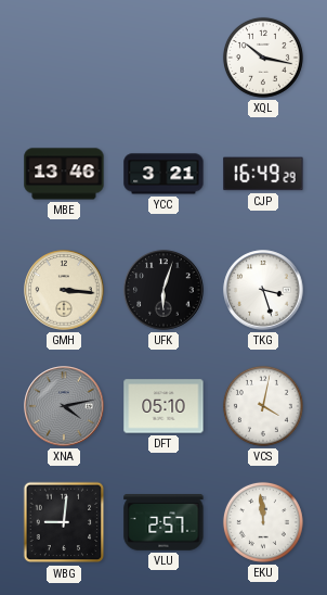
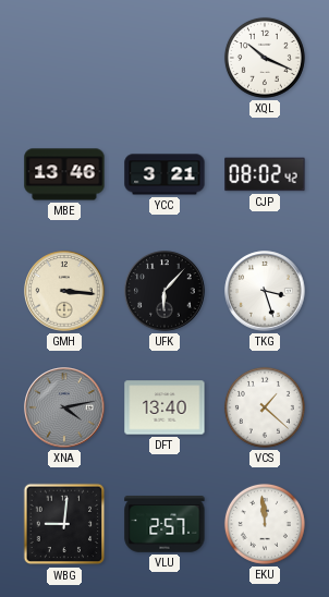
XQL: 10:17 -> 10:19 (265, 58)
CJP: 16:49 -> 08:02 (265, 174)
UFK: 6:03 -> 6:07 (164, 291)
DFT: 05:10 -> 13:40 (164, 407)
VCS: 4:02 -> 1:22 (265, 407)
